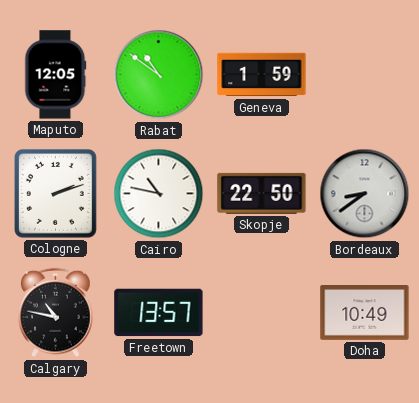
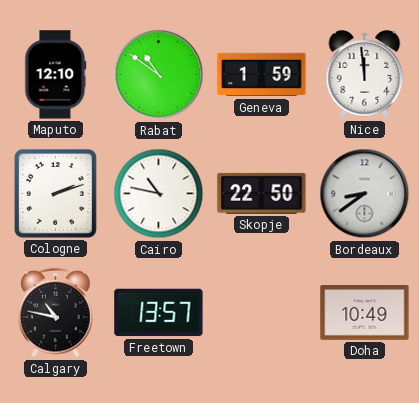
Maputo: 12:05 -> 12:10 (56, 75)
Nice: none -> 11:59 (365, 75)
